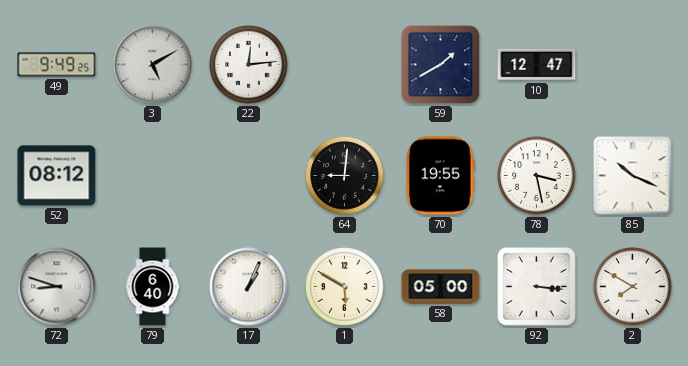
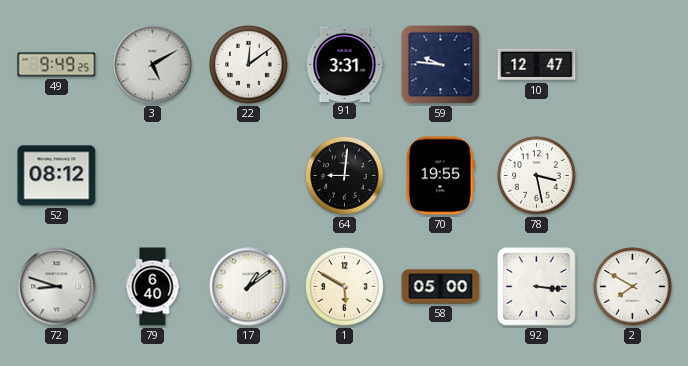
22: 12:14 -> 12:09 (249, 65)
91: none -> 3:31 (345, 64)
59: 1:40 -> 9:46 (441, 65)
85: 10:19 -> none (633, 176)
17: 1:04 -> 1:09 (249, 287)
